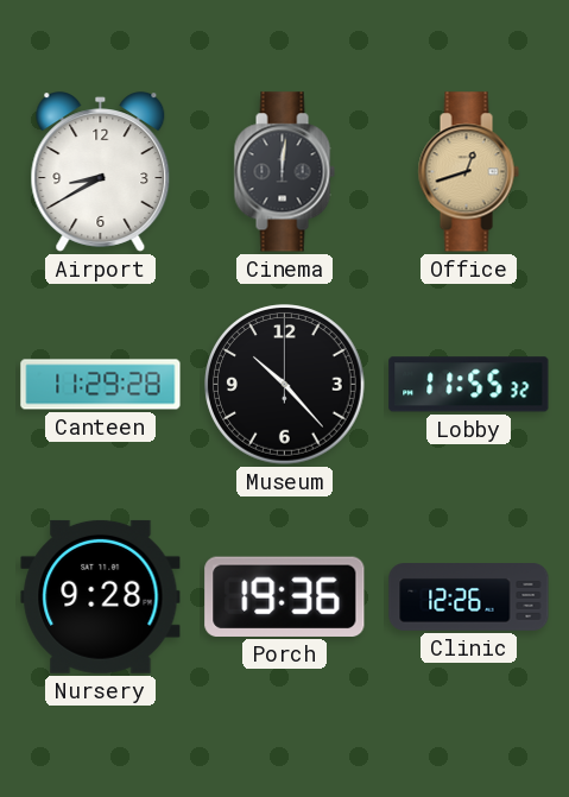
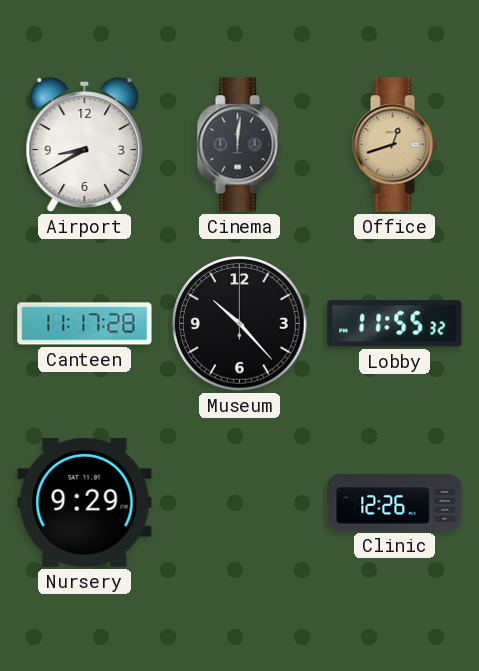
Canteen: 11:29 -> 11:17 (85, 324)
Nursery: 9:28 -> 9:29 (85, 502)
Porch: 19:36 -> none (285, 596)
